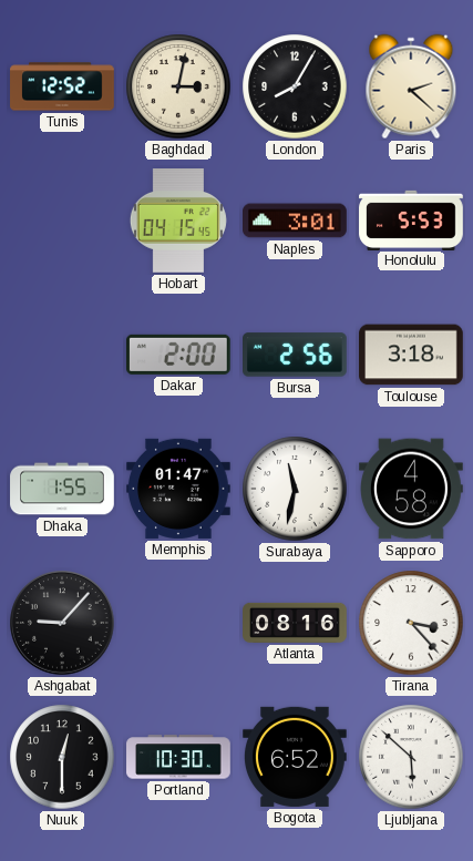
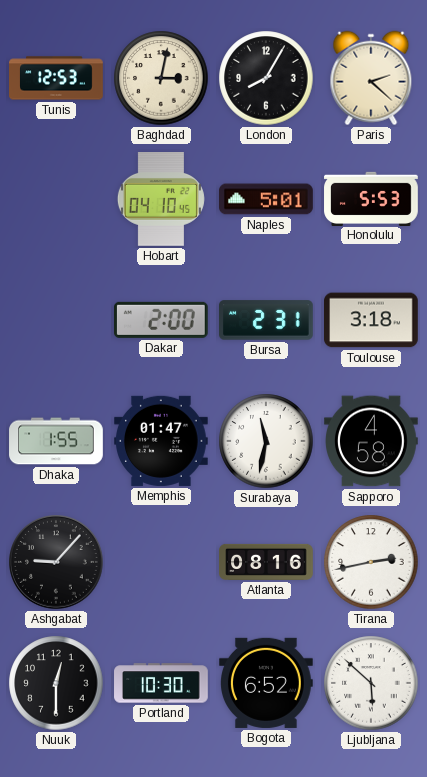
Tunis: 12:52 -> 12:53 (56, 78)
Hobart: 04:15 -> 04:10 (161, 200)
Naples: 3:01 -> 5:01 (267, 199)
Bursa: 2:56 -> 2:31 (267, 320)
Tirana: 3:23 -> 2:43 (371, 562)
